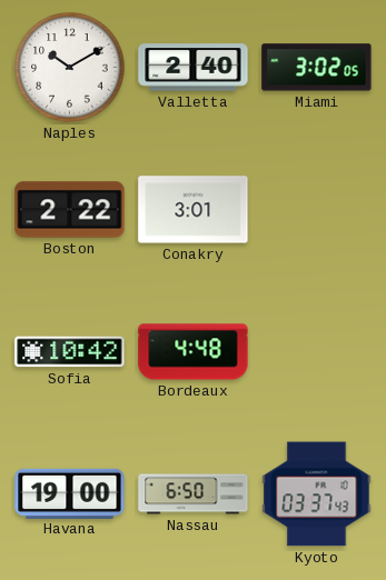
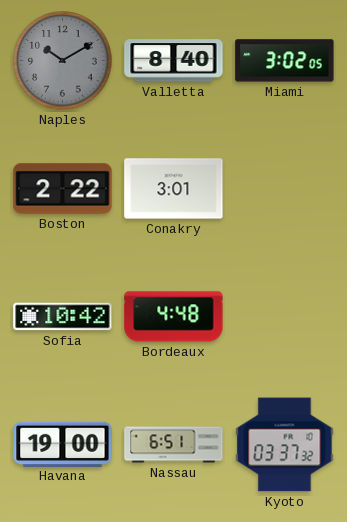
Naples dial: white -> grey (63, 61)
Valletta: 2:40 -> 8:40 (174, 61)
Nassau: 6:50 -> 6:51 (174, 445)
Kyoto: 03:37:43 -> 03:37:32 (285, 445)
